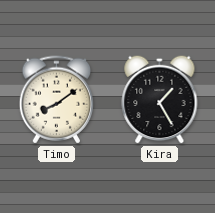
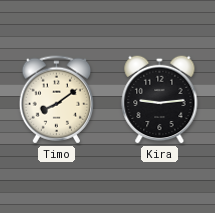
Kira: 1:25 -> 9:14 (160, 99)
